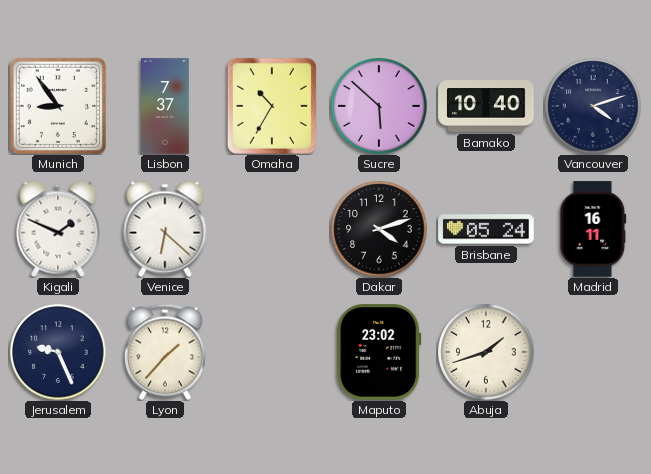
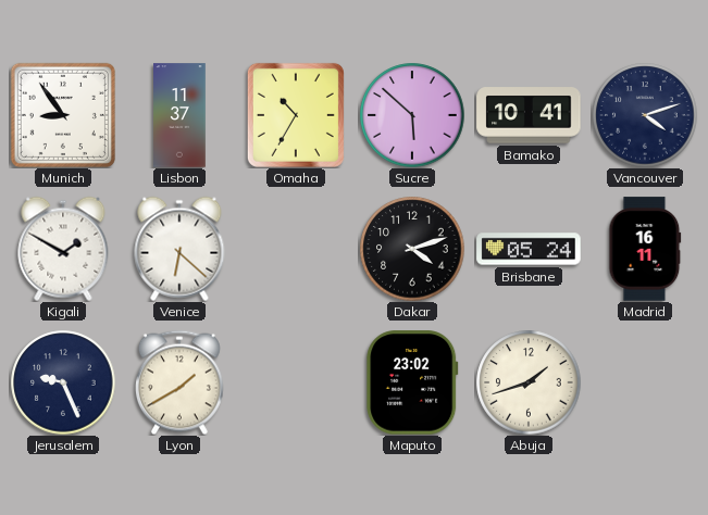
Lisbon: 7:37 -> 11:37 (179, 115)
Bamako: 10:40 -> 10:41 (529, 115)
Kigali: 1:49 -> 1:50 (63, 249)
Lyon: 1:37 -> 1:40 (179, 382)
